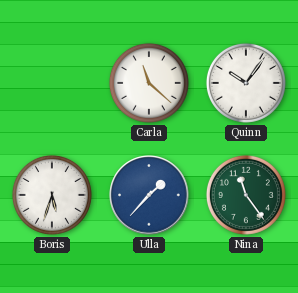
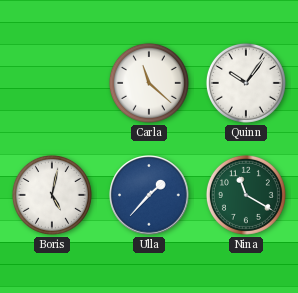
Boris: 5:33 -> 5:02 (52, 195)
Nina: 11:24 -> 11:20 (246, 195)
